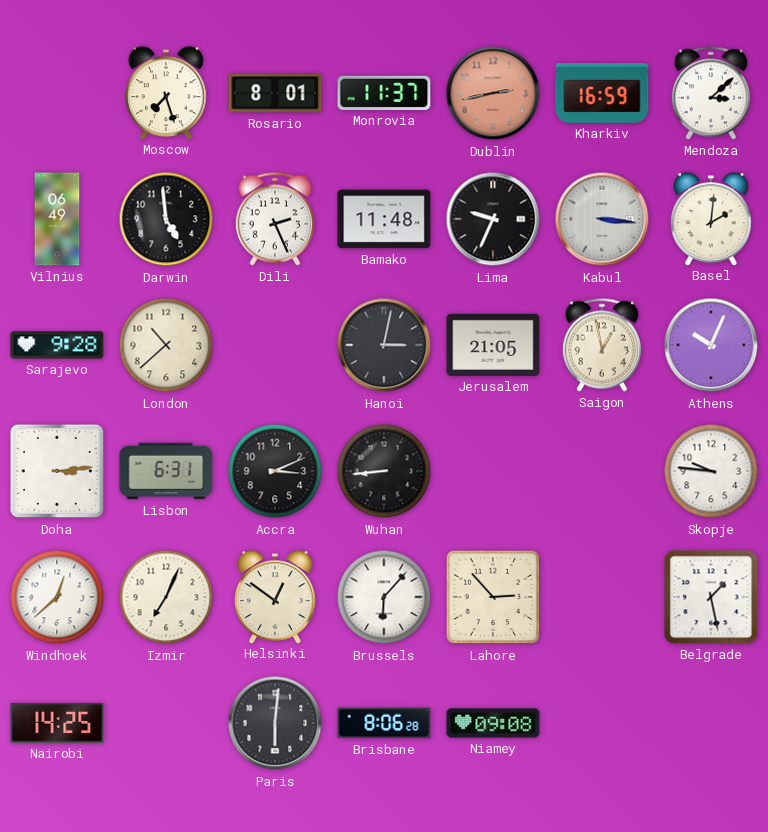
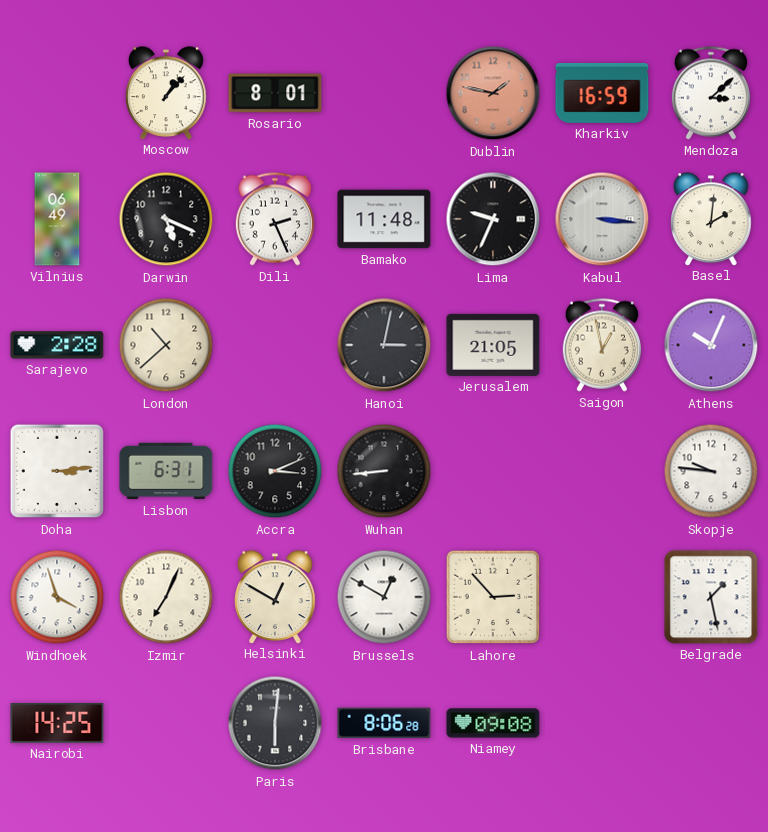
Moscow: 7:27 -> 1:07 (166, 93)
Monrovia: 11:37 -> none (384, 93)
Dublin: 2:43 -> 1:47 (493, 93)
Darwin: 4:59 -> 5:19 (166, 219)
Sarajevo: 9:28 -> 2:28 (57, 345)
Windhoek: 12:38 -> 3:57 (57, 597)
Helsinki: 12:51 -> 12:50 (275, 597)
Brussels: 6:07 -> 12:50 (384, 597)
